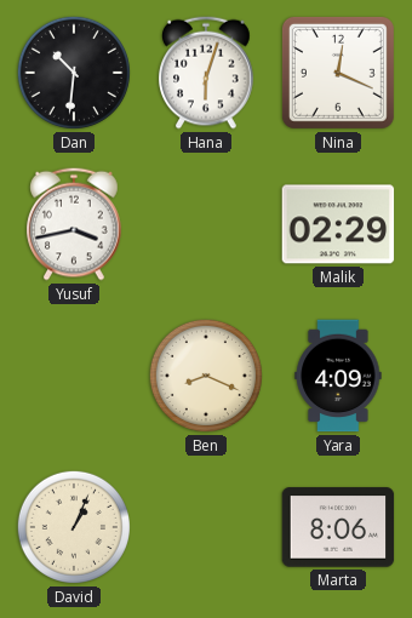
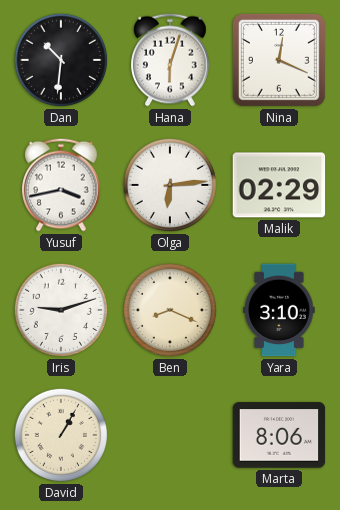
Olga: none -> 6:14 (170, 185)
Iris: none -> 9:12 (61, 310)
Yara: 4:09 -> 3:10 (279, 310)
David: 1:04 -> 1:05 (61, 435)
